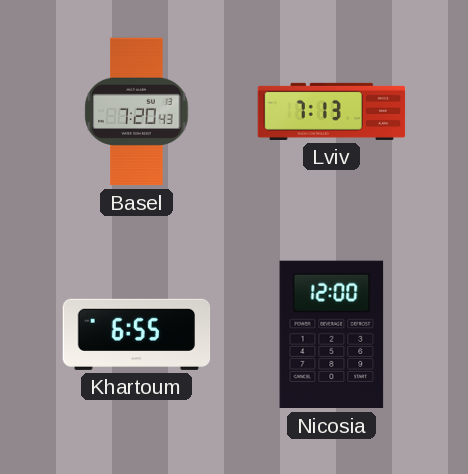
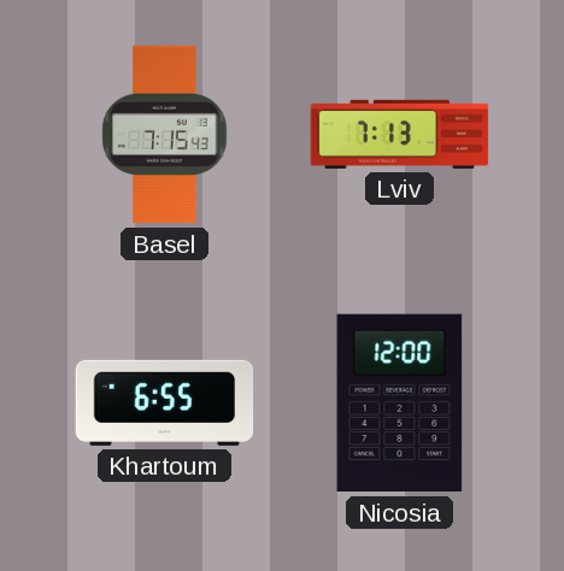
Basel: 7:20 -> 7:15 (165, 135)
